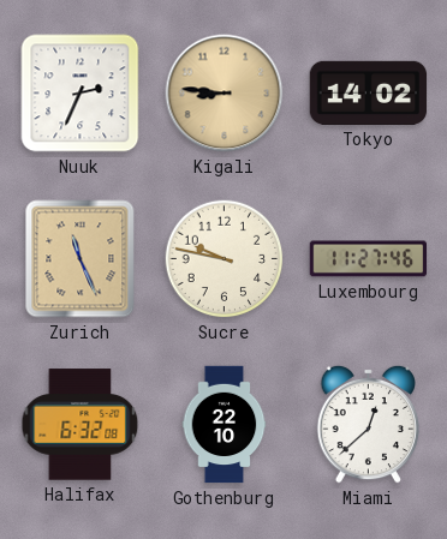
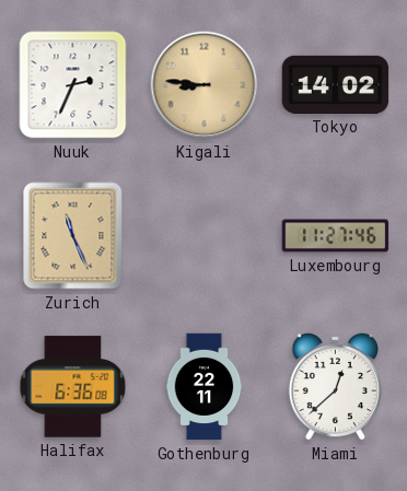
Sucre: 9:47 -> none (225, 259)
Halifax: 6:32 -> 6:36 (73, 387)
Gothenburg: 22:10 -> 22:11 (205, 387)
